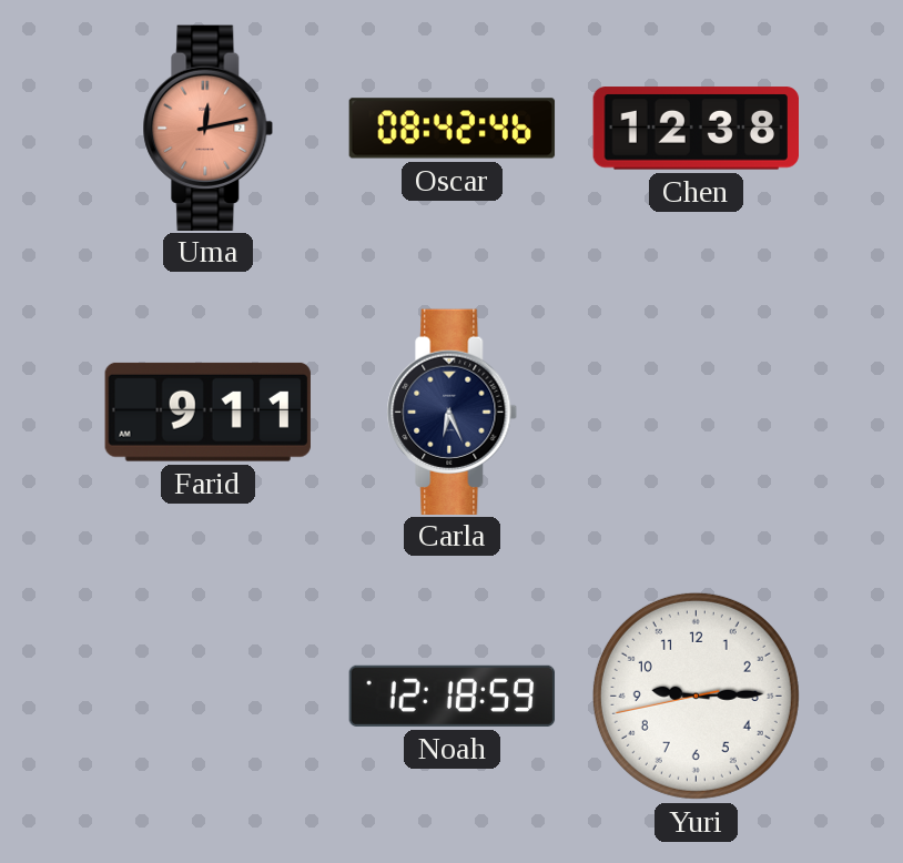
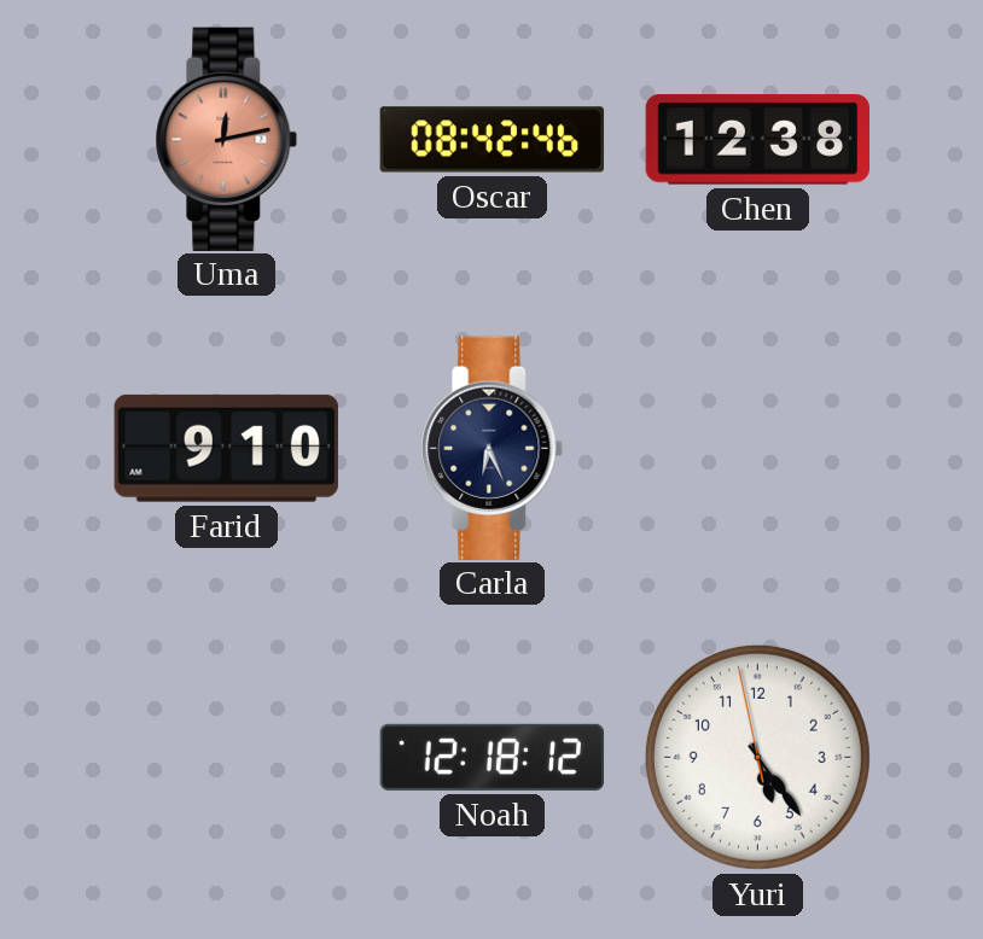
Farid: 9:11 -> 9:10 (226, 448)
Noah: 12:18:59 -> 12:18:12 (493, 757)
Yuri: 9:14 -> 5:23 (757, 757)
